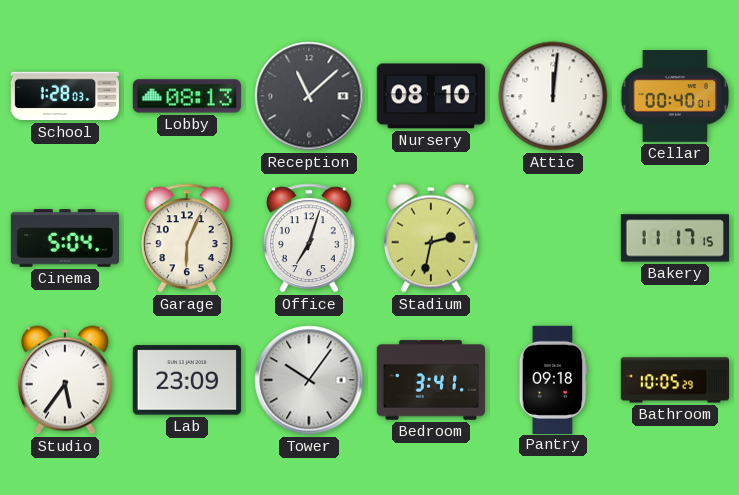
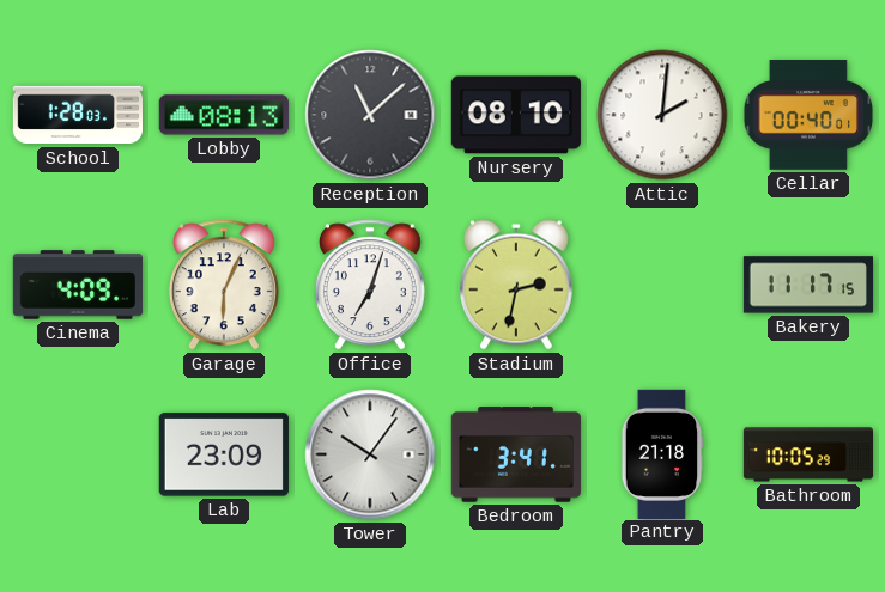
Attic: 12:01 -> 2:01 (662, 115)
Cinema: 5:04 -> 4:09 (77, 285)
Studio: 5:36 -> none (65, 380)
Pantry: 09:18 -> 21:18 (662, 453)
